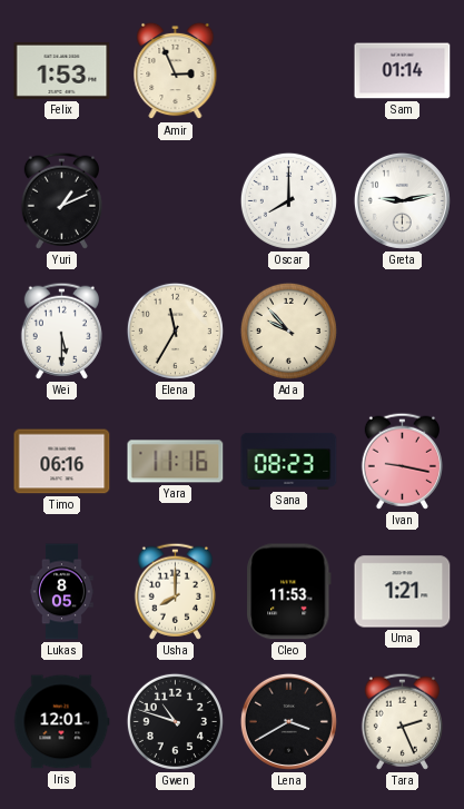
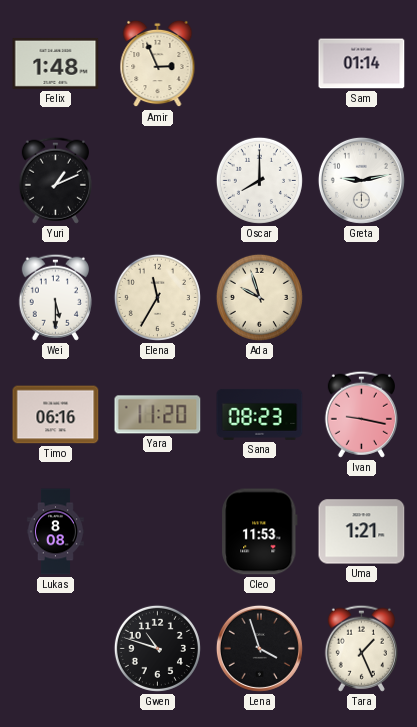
Felix: 1:53 -> 1:48 (56, 63)
Ada: 9:53 -> 9:57 (259, 297)
Yara: 11:16 -> 11:20 (158, 415)
Lukas: 8:05 -> 8:08 (55, 532)
Usha: 8:00 -> none (175, 591)
Iris: 12:01 -> none (61, 722)
Lena: 3:40 -> 3:57 (259, 648)
Tara: 2:26 -> 1:26 (361, 648)
